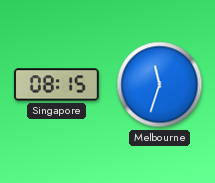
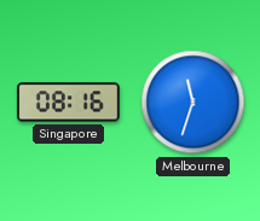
Singapore: 08:15 -> 08:16 (68, 103)
